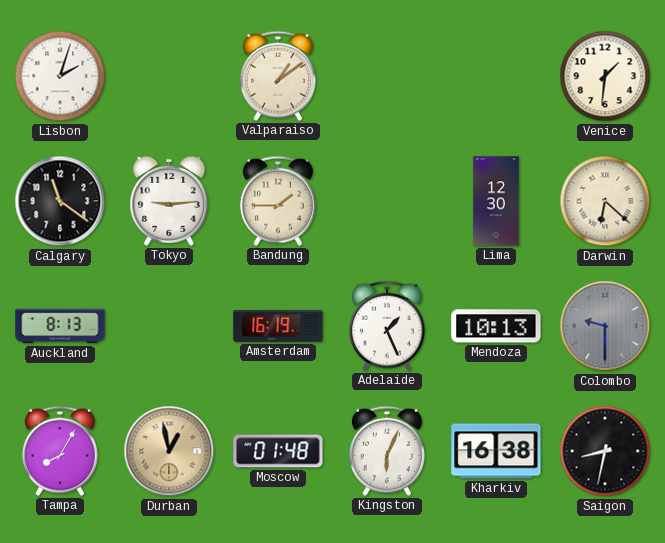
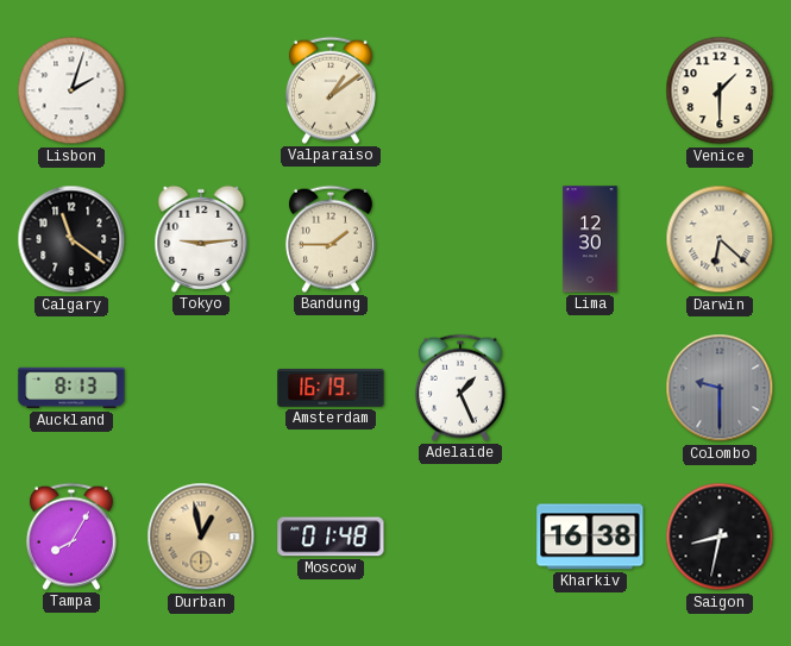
Venice: 1:31 -> 1:30 (720, 90)
Mendoza: 10:13 -> none (496, 326)
Kingston: 6:04 -> none (387, 451)
